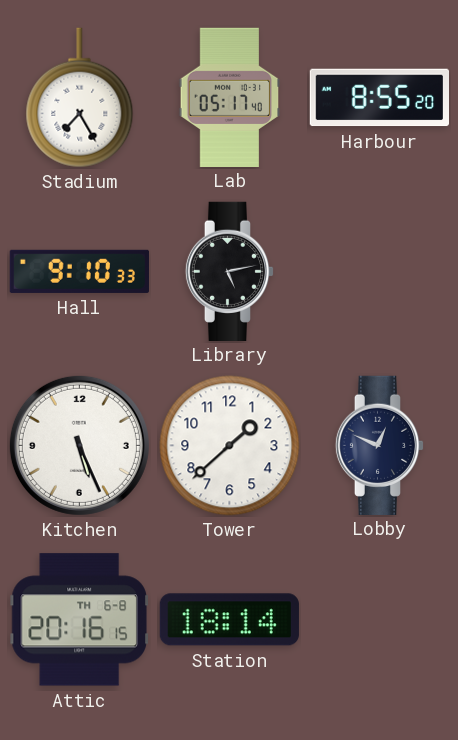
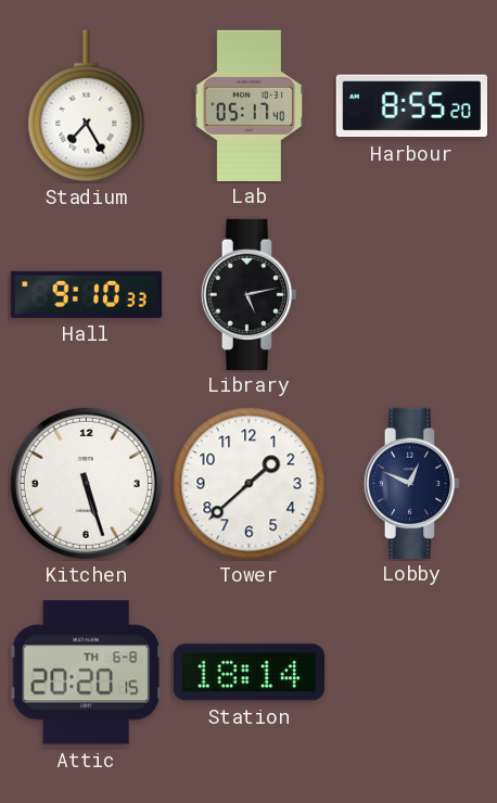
Kitchen: 5:26 -> 5:27 (86, 483)
Attic: 20:16 -> 20:20 (86, 673)
